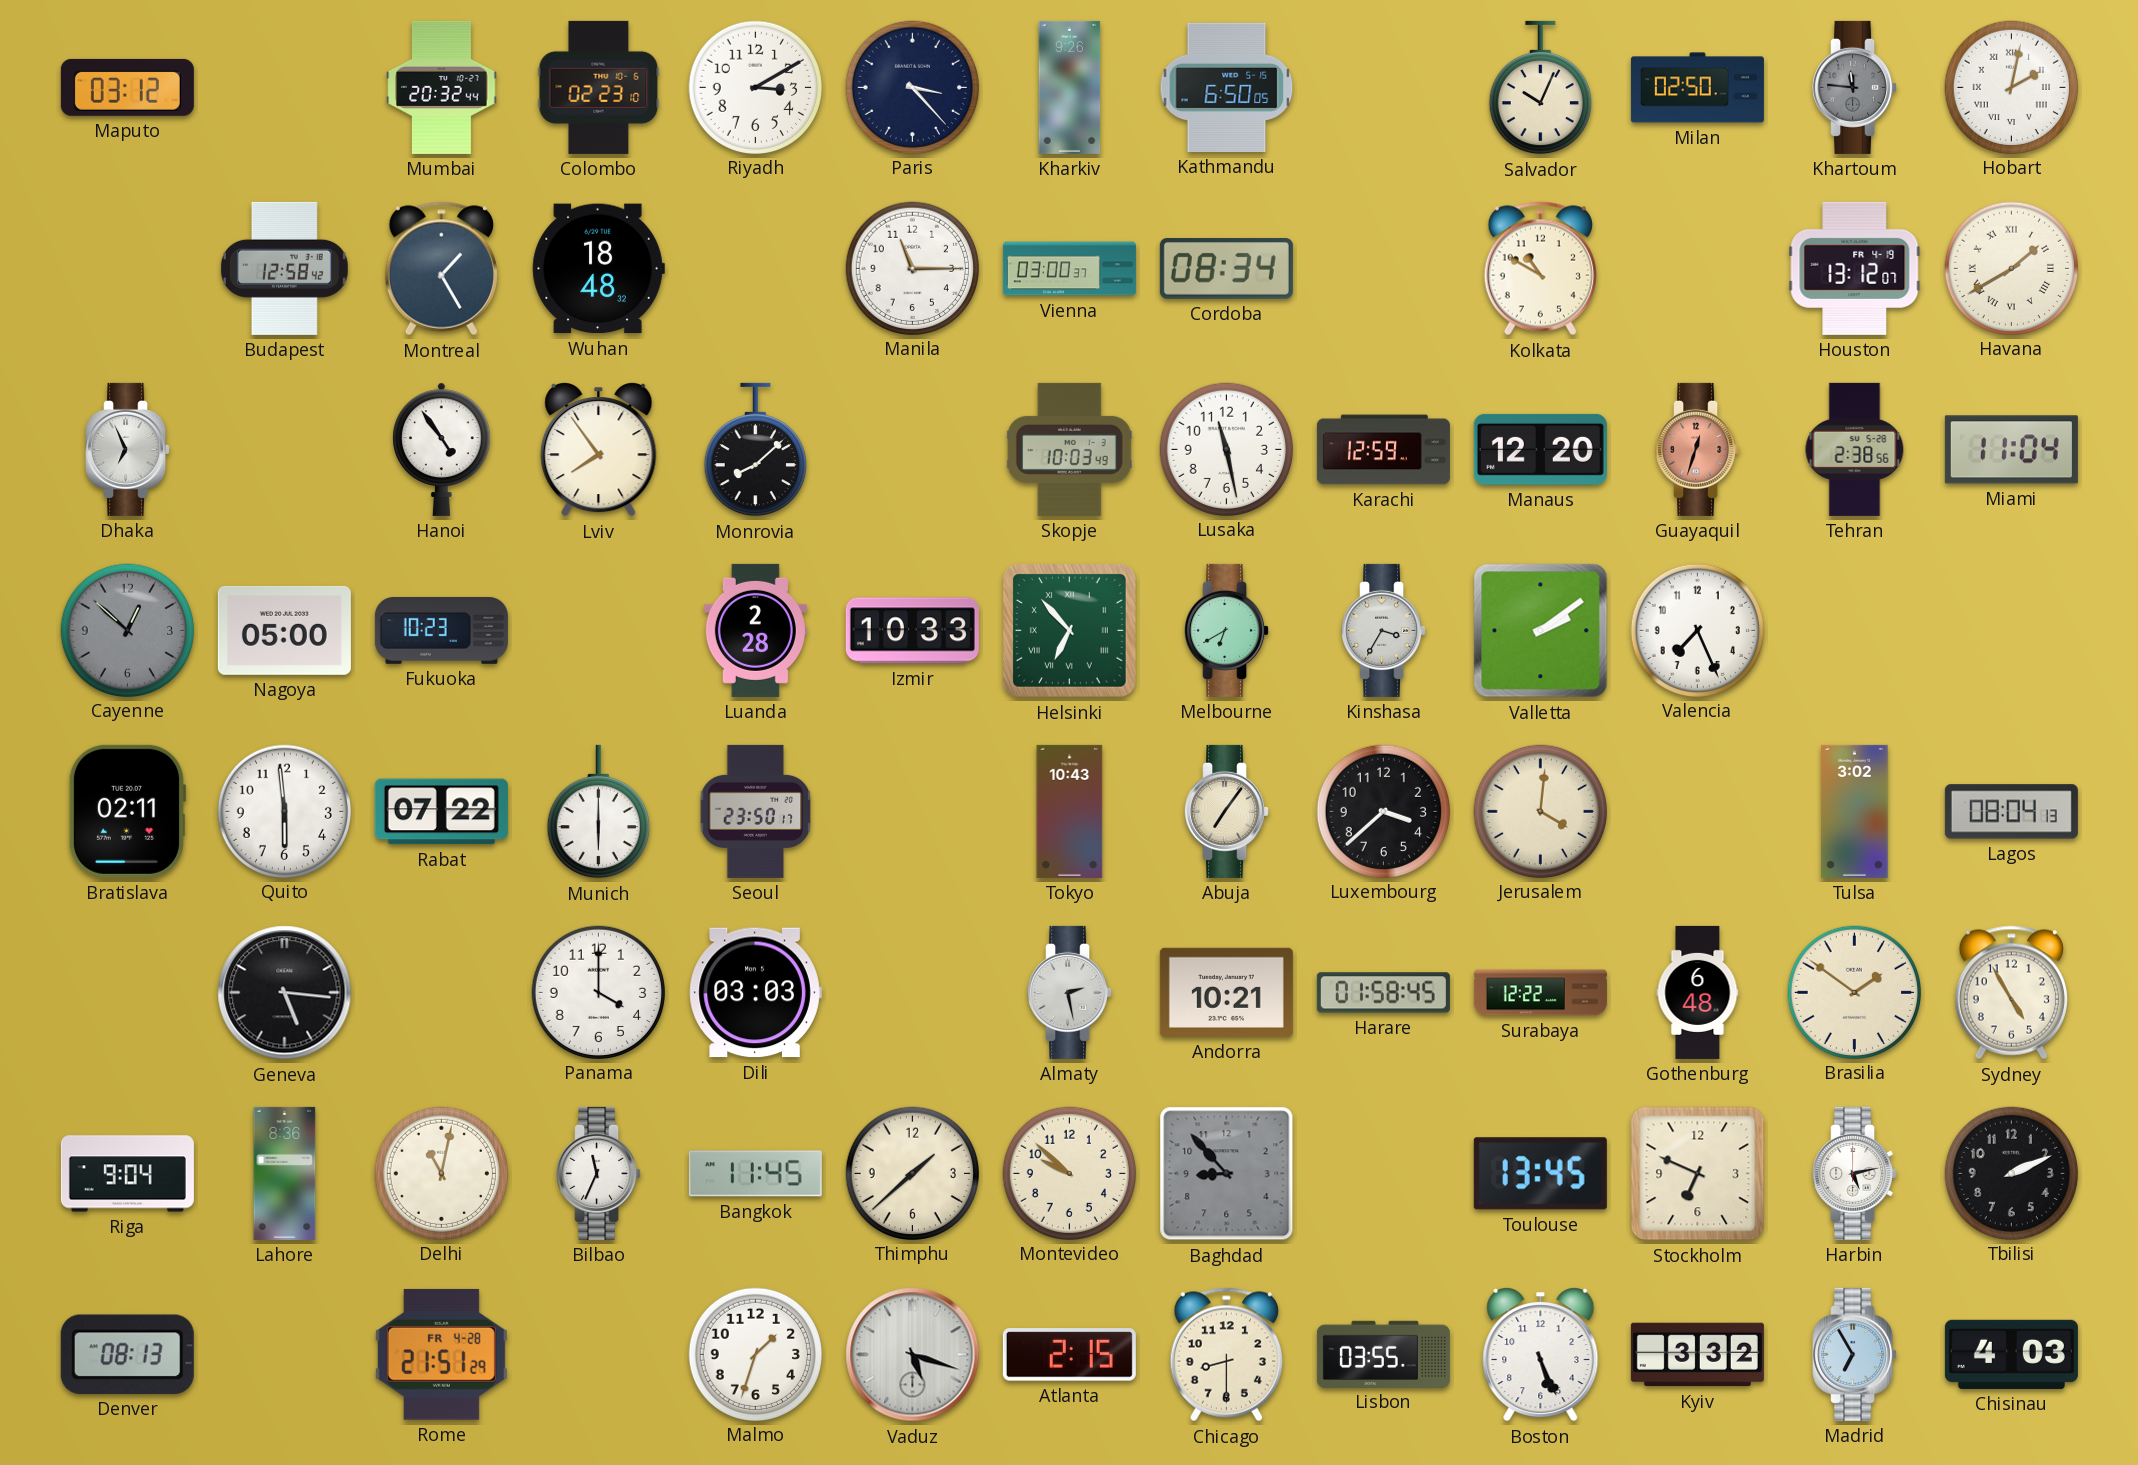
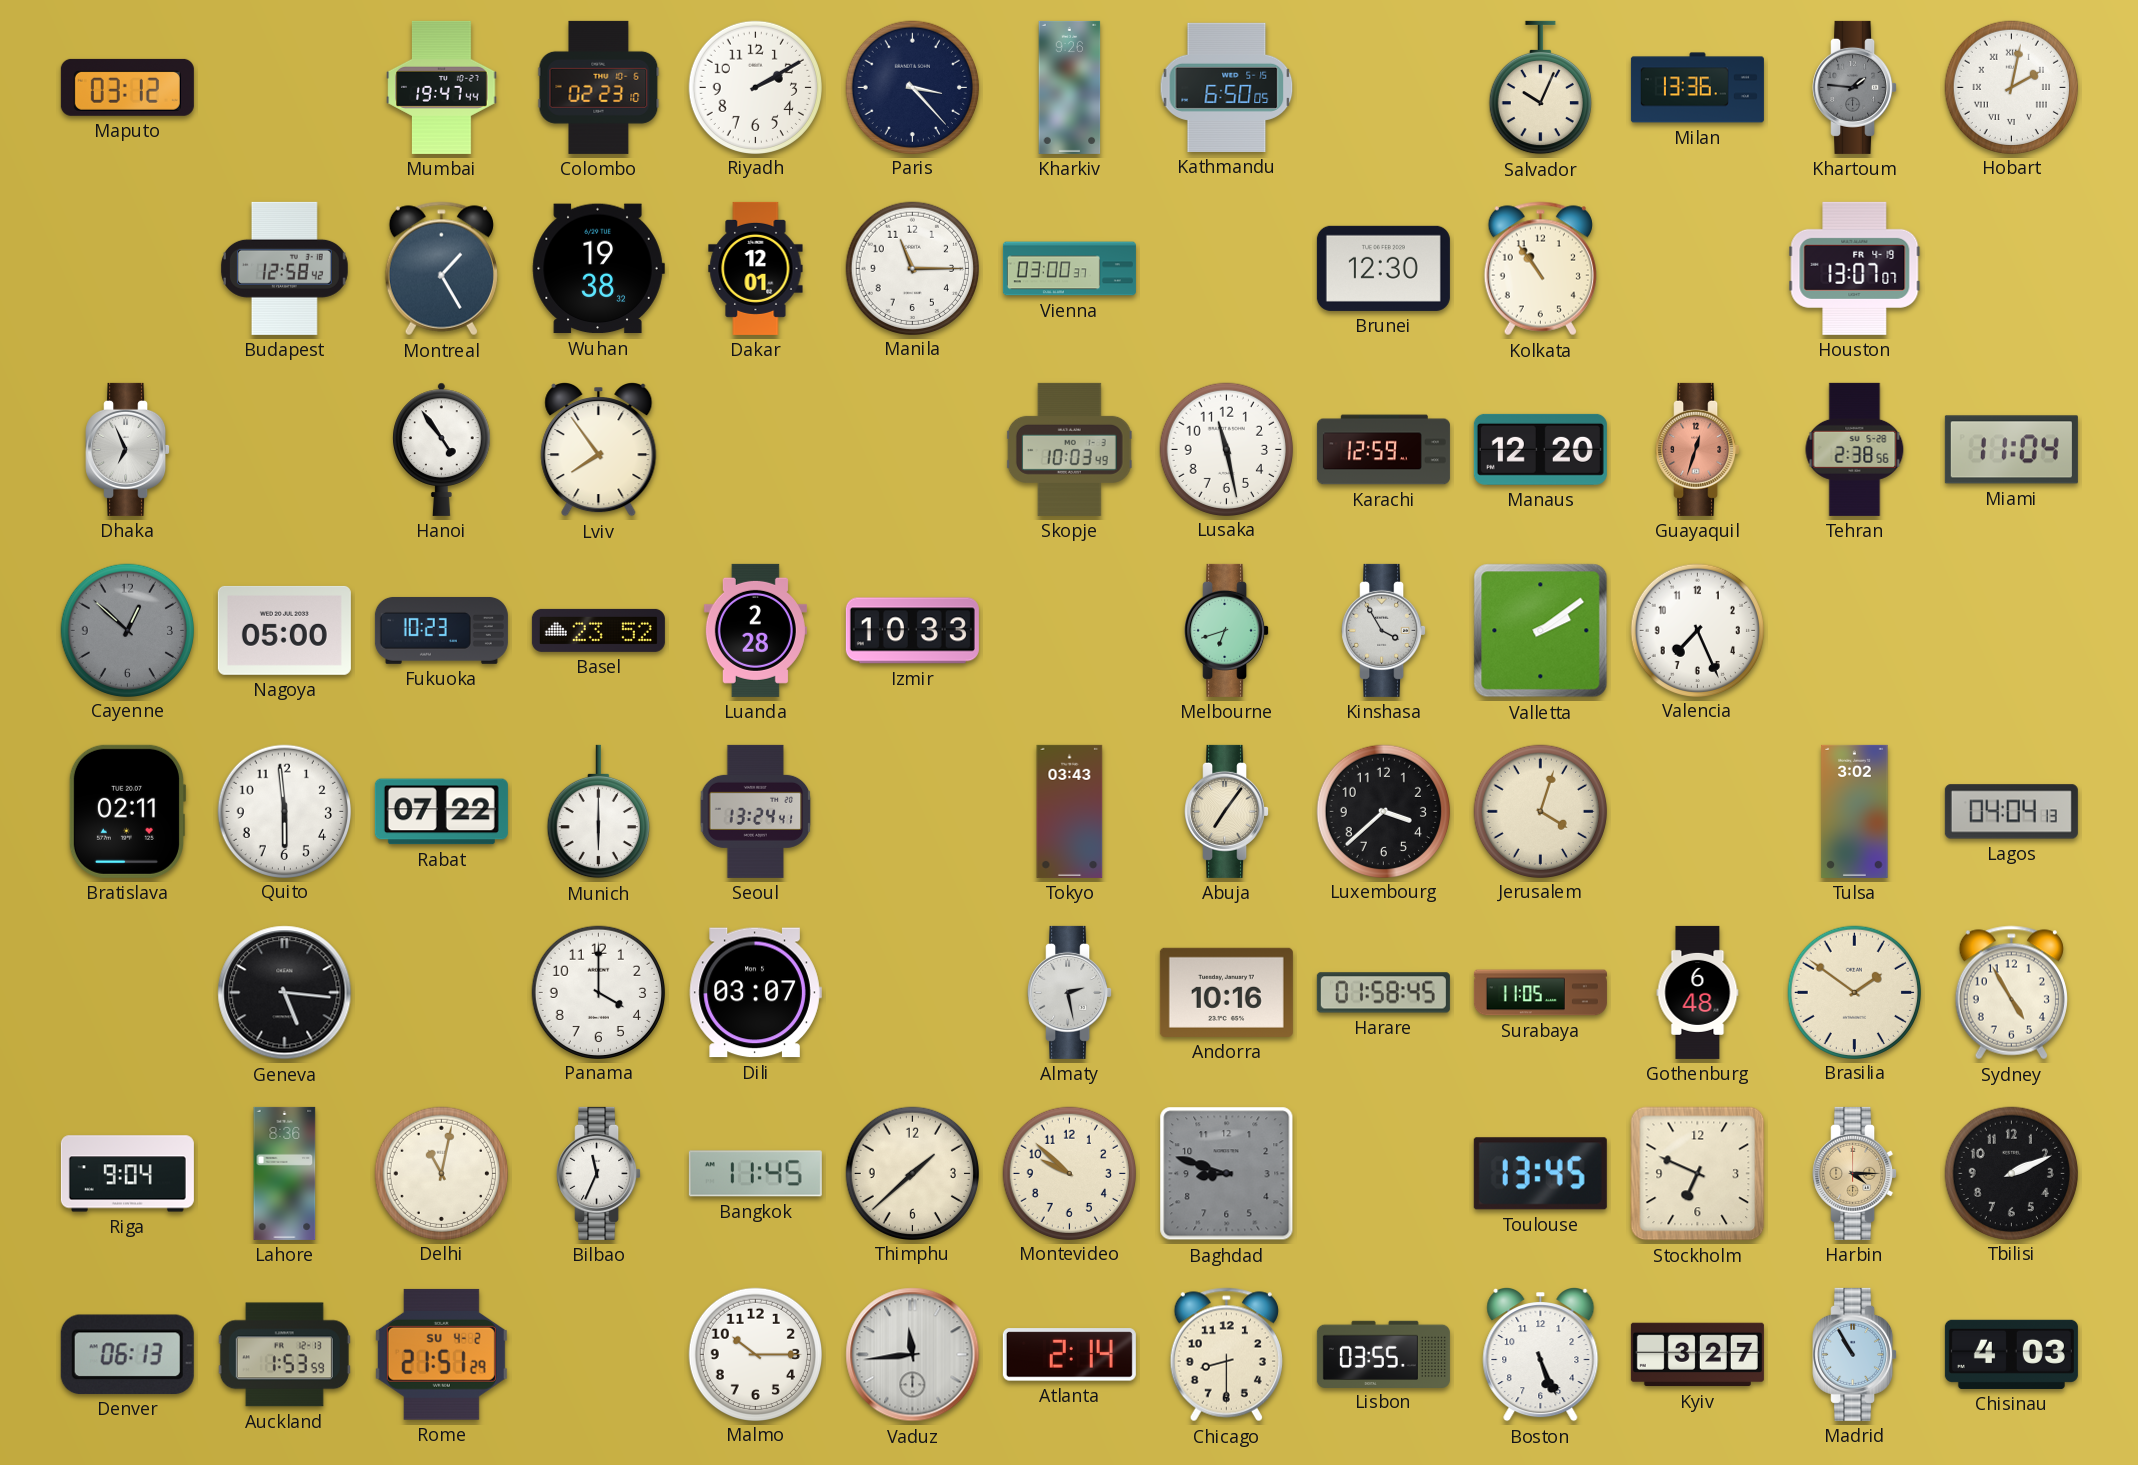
Mumbai: 20:32 -> 19:47 (442, 87)
Riyadh: 3:10 -> 2:10 (755, 87)
Milan: 02:50 -> 13:36 (1697, 88)
Khartoum: 11:46 -> 1:46 (1855, 87)
Wuhan: 18:48 -> 19:38 (598, 269)
Dakar: none -> 12:01 (756, 268)
Cordoba: 08:34 -> none (1226, 269)
Brunei: none -> 12:30 (1383, 268)
Kolkata: 10:50 -> 10:54 (1540, 269)
Houston: 13:12 -> 13:07 (1855, 268)
Havana: 1:40 -> none (2011, 268)
Monrovia: 8:08 -> none (755, 450)
Basel: none -> 23:52 (598, 630)
Helsinki: 6:53 -> none (1069, 630)
Melbourne: 6:40 -> 6:42 (1227, 630)
Kinshasa: 3:35 -> 3:55 (1384, 630)
Seoul: 23:50 -> 13:24 (756, 811)
Tokyo: 10:43 -> 03:43 (1070, 811)
Jerusalem: 4:01 -> 4:03 (1540, 811)
Lagos: 08:04 -> 04:04 (2011, 812)
Dili: 03:03 -> 03:07 (755, 993)
Andorra: 10:21 -> 10:16 (1226, 992)
Surabaya: 12:22 -> 11:05 (1540, 993)
Baghdad: 8:53 -> 8:48 (1227, 1174)
Harbin: 5:13 -> 4:15 (1855, 1173)
Harbin dial: white -> champagne (1855, 1173)
Denver: 08:13 -> 06:13 (127, 1354)
Auckland: none -> 1:53 (284, 1355)
Rome date: FR 4-28 -> SU 4-2 (441, 1354)
Malmo: 1:33 -> 10:15 (755, 1354)
Vaduz: 5:18 -> 11:44 (913, 1355)
Atlanta: 2:15 -> 2:14 (1069, 1355)
Kyiv: 3:32 -> 3:27 (1697, 1355)
Madrid: 6:55 -> 10:55 (1855, 1354)
